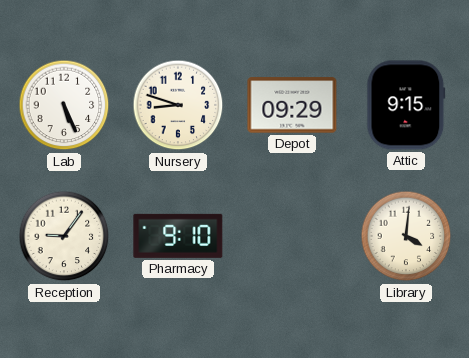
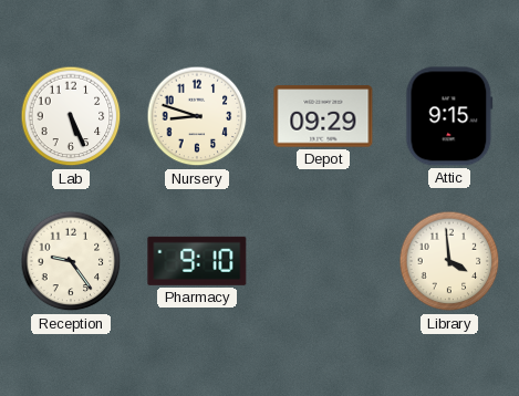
Reception: 9:06 -> 9:24 (71, 261)
Library: 4:01 -> 3:59 (449, 261)
